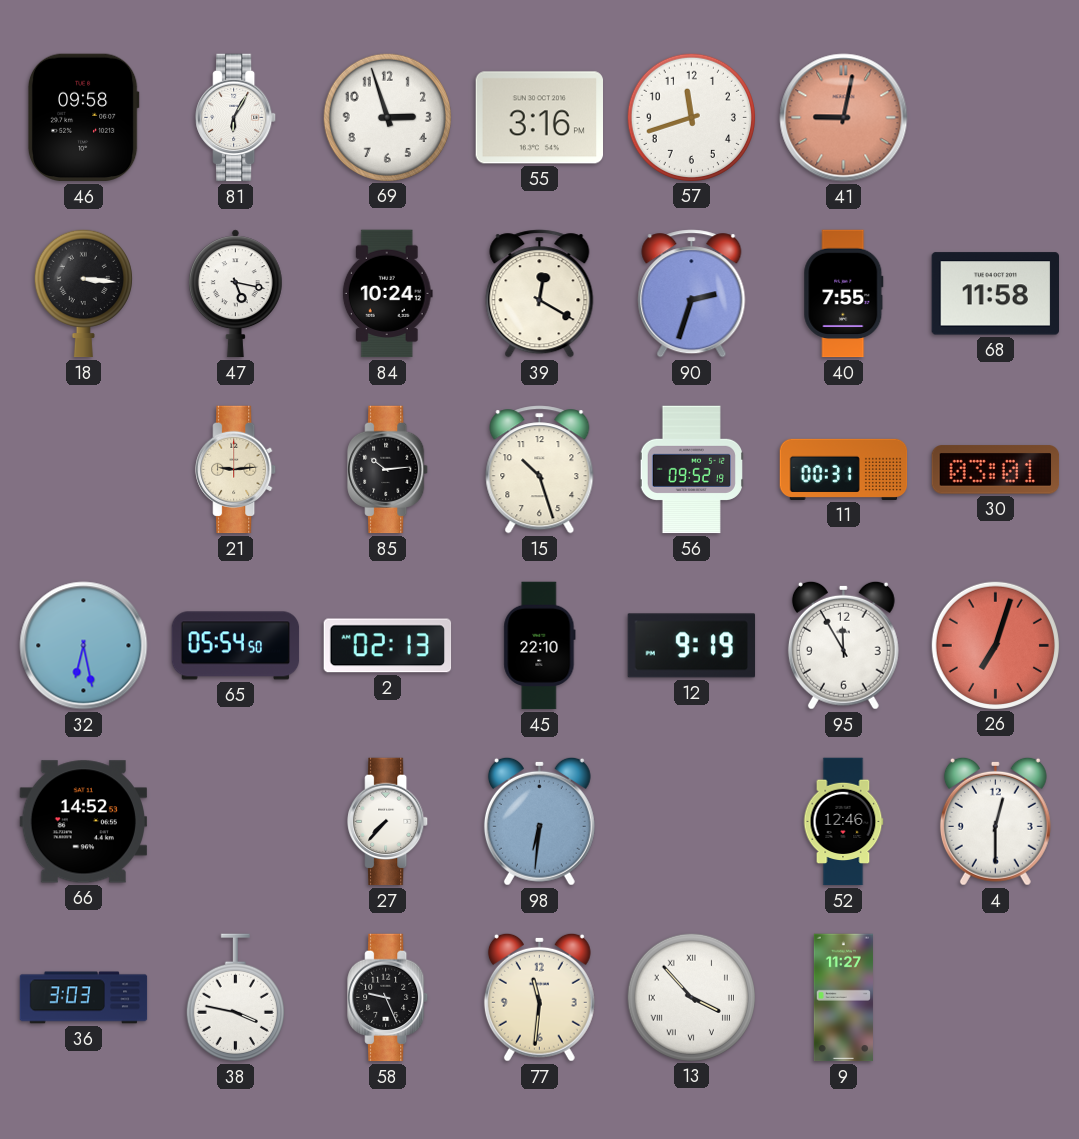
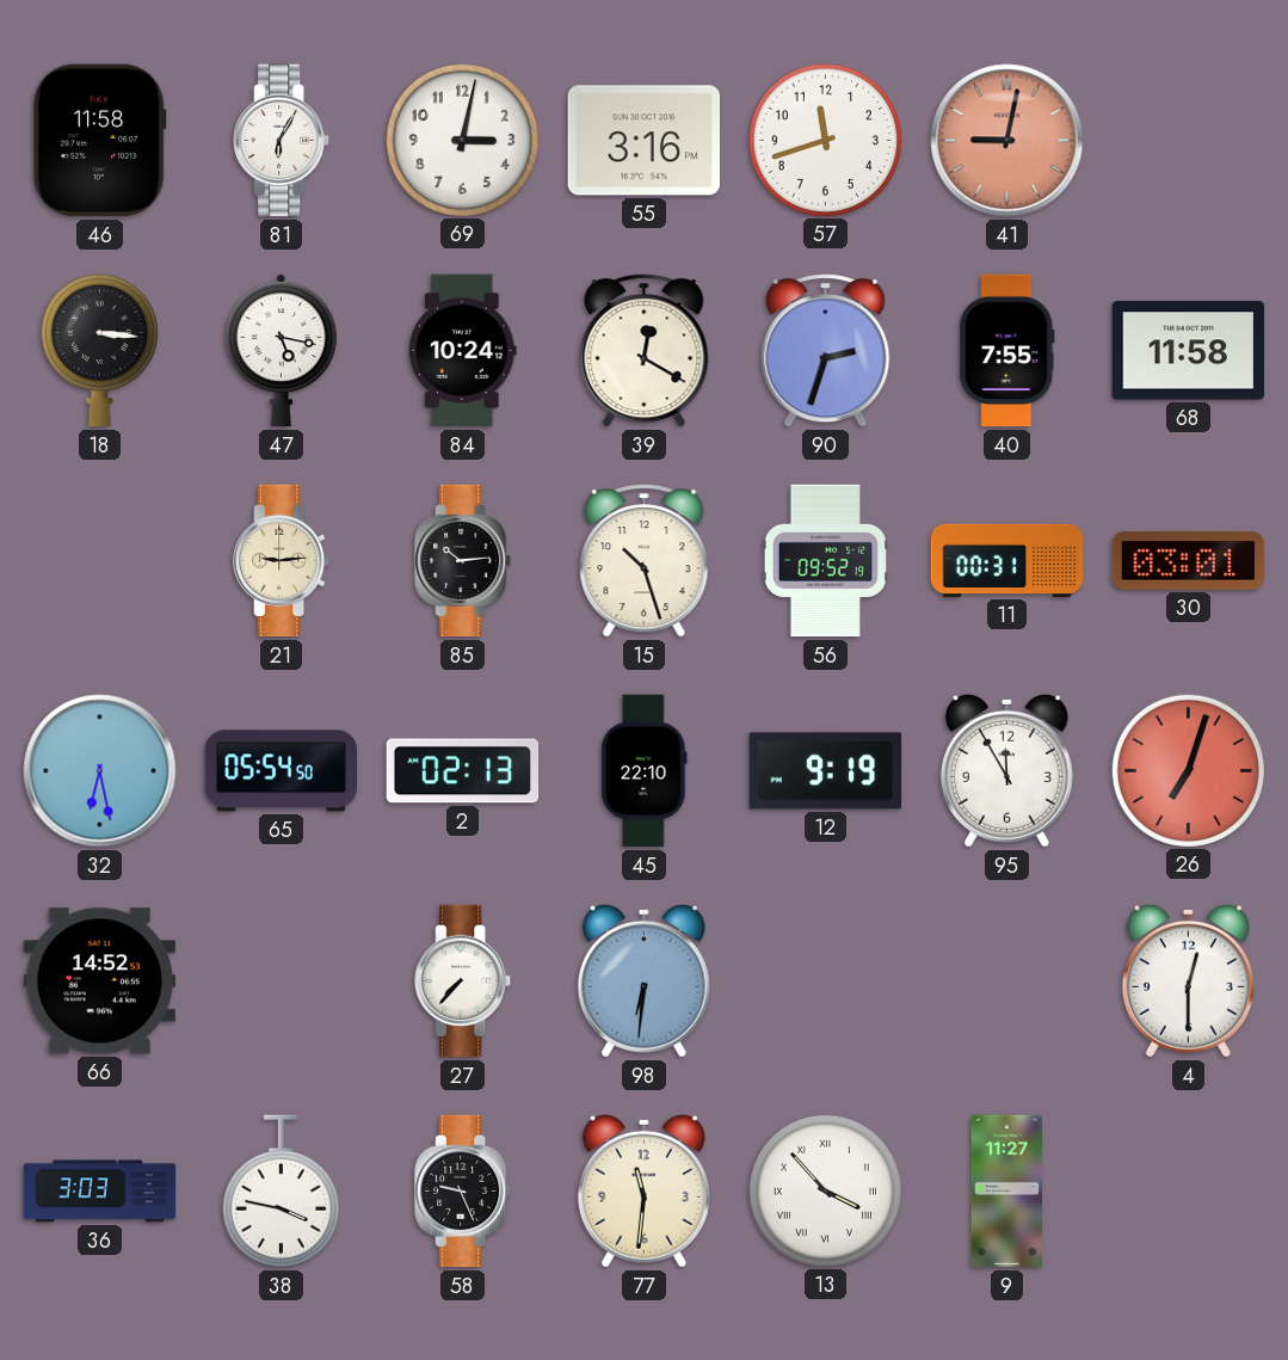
46: 09:58 -> 11:58 (99, 141)
69: 2:57 -> 3:02 (462, 140)
52: 12:46 -> none (843, 822)
